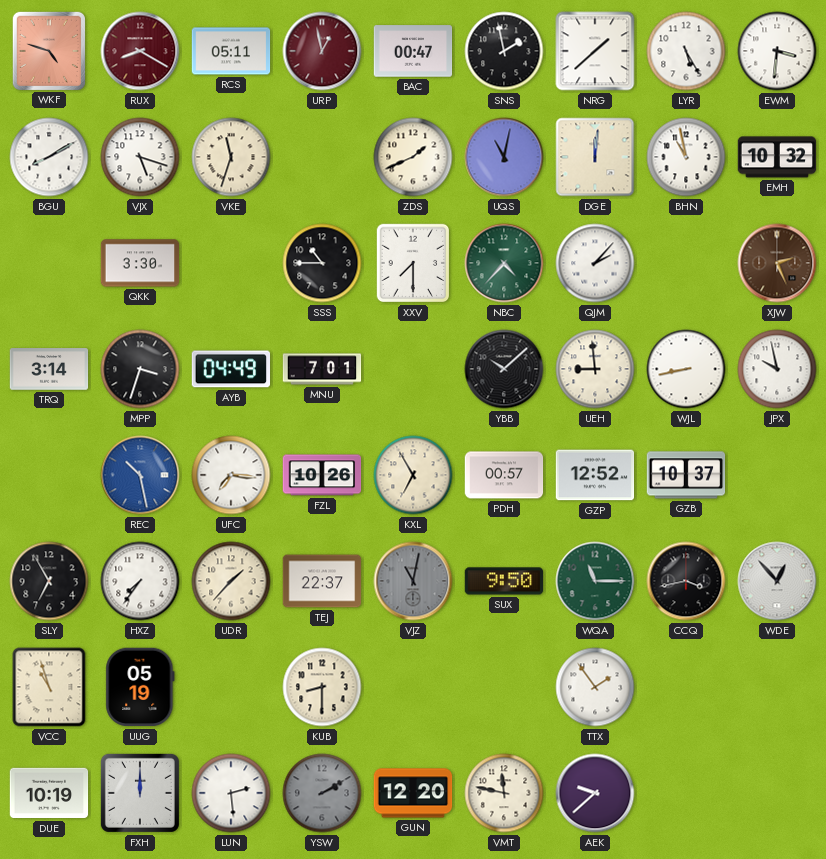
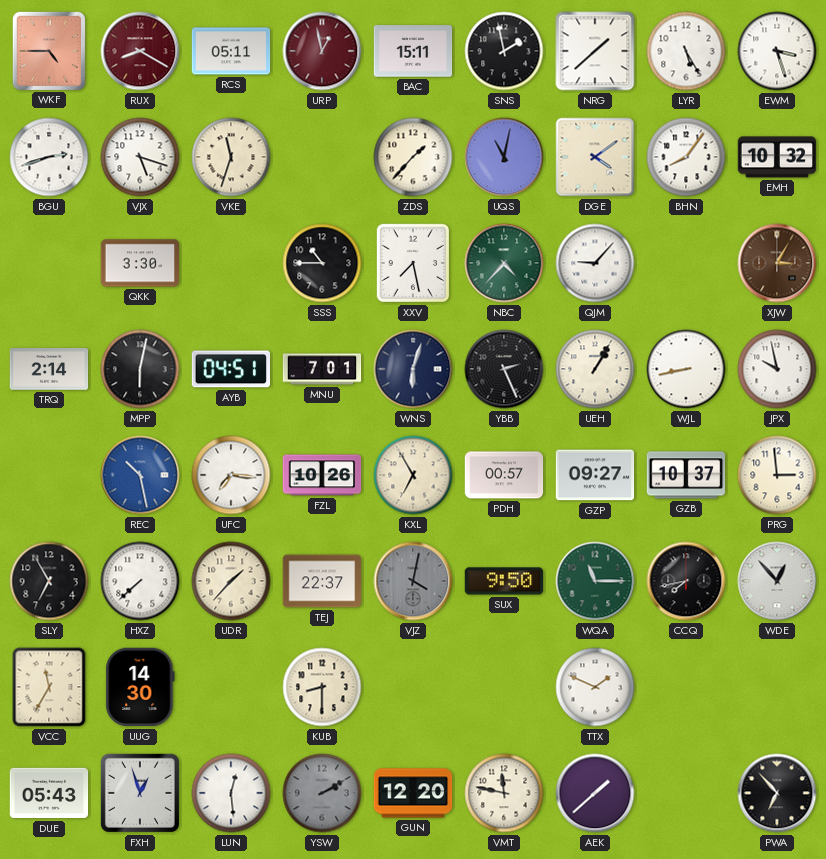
WKF: 4:48 -> 4:45 (48, 50)
BAC: 00:47 -> 15:11 (413, 51)
EWM: 3:31 -> 3:27 (777, 51)
BGU: 8:10 -> 2:42 (49, 157)
ZDS: 1:41 -> 1:37 (413, 157)
DGE: 12:01 -> 4:09 (595, 157)
BHN: 10:58 -> 8:06 (686, 157)
XXV: 7:30 -> 7:28 (413, 263)
QJM: 2:07 -> 9:07 (595, 263)
XJW: 2:26 -> 3:05 (777, 263)
TRQ: 3:14 -> 2:14 (49, 369)
MPP: 3:33 -> 6:02 (140, 369)
AYB: 04:49 -> 04:51 (231, 369)
WNS: none -> 6:03 (413, 369)
YBB: 10:08 -> 2:26 (504, 369)
UEH: 8:59 -> 1:05 (595, 369)
GZP: 12:52 -> 09:27 (595, 475)
PRG: none -> 2:59 (777, 475)
HXZ: 7:36 -> 7:38 (140, 581)
VJZ: 11:02 -> 4:02 (413, 581)
CCQ: 3:43 -> 7:43 (686, 581)
VCC: 10:57 -> 11:35 (49, 687)
UUG: 05:19 -> 14:30 (140, 687)
TTX: 1:54 -> 1:49 (595, 687)
DUE: 10:19 -> 05:43 (49, 793)
FXH: 12:00 -> 12:57 (140, 793)
LUN: 2:29 -> 12:29 (231, 793)
AEK: 9:38 -> 1:38 (595, 793)
PWA: none -> 6:53 (777, 793)
